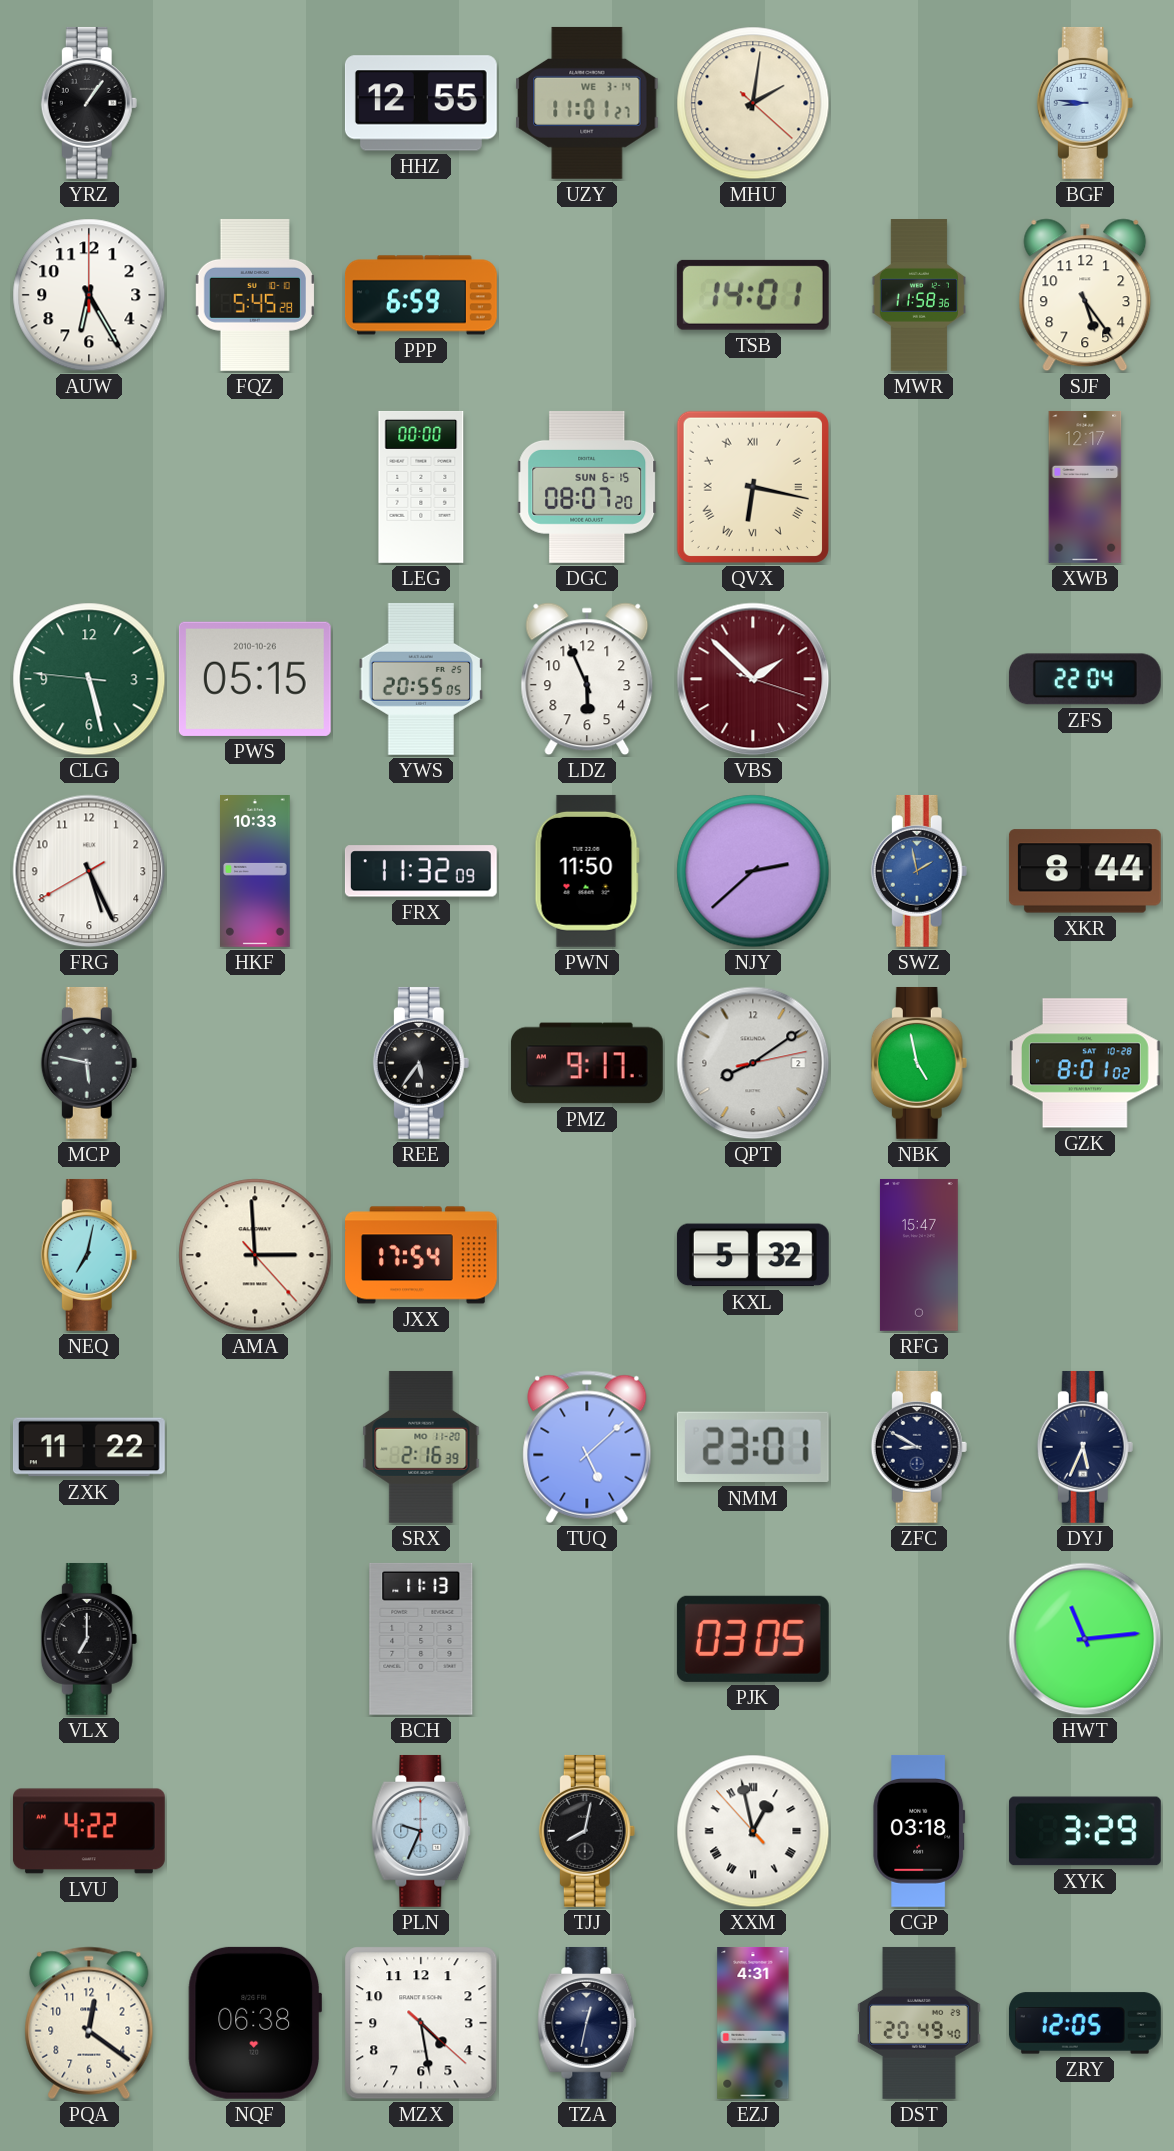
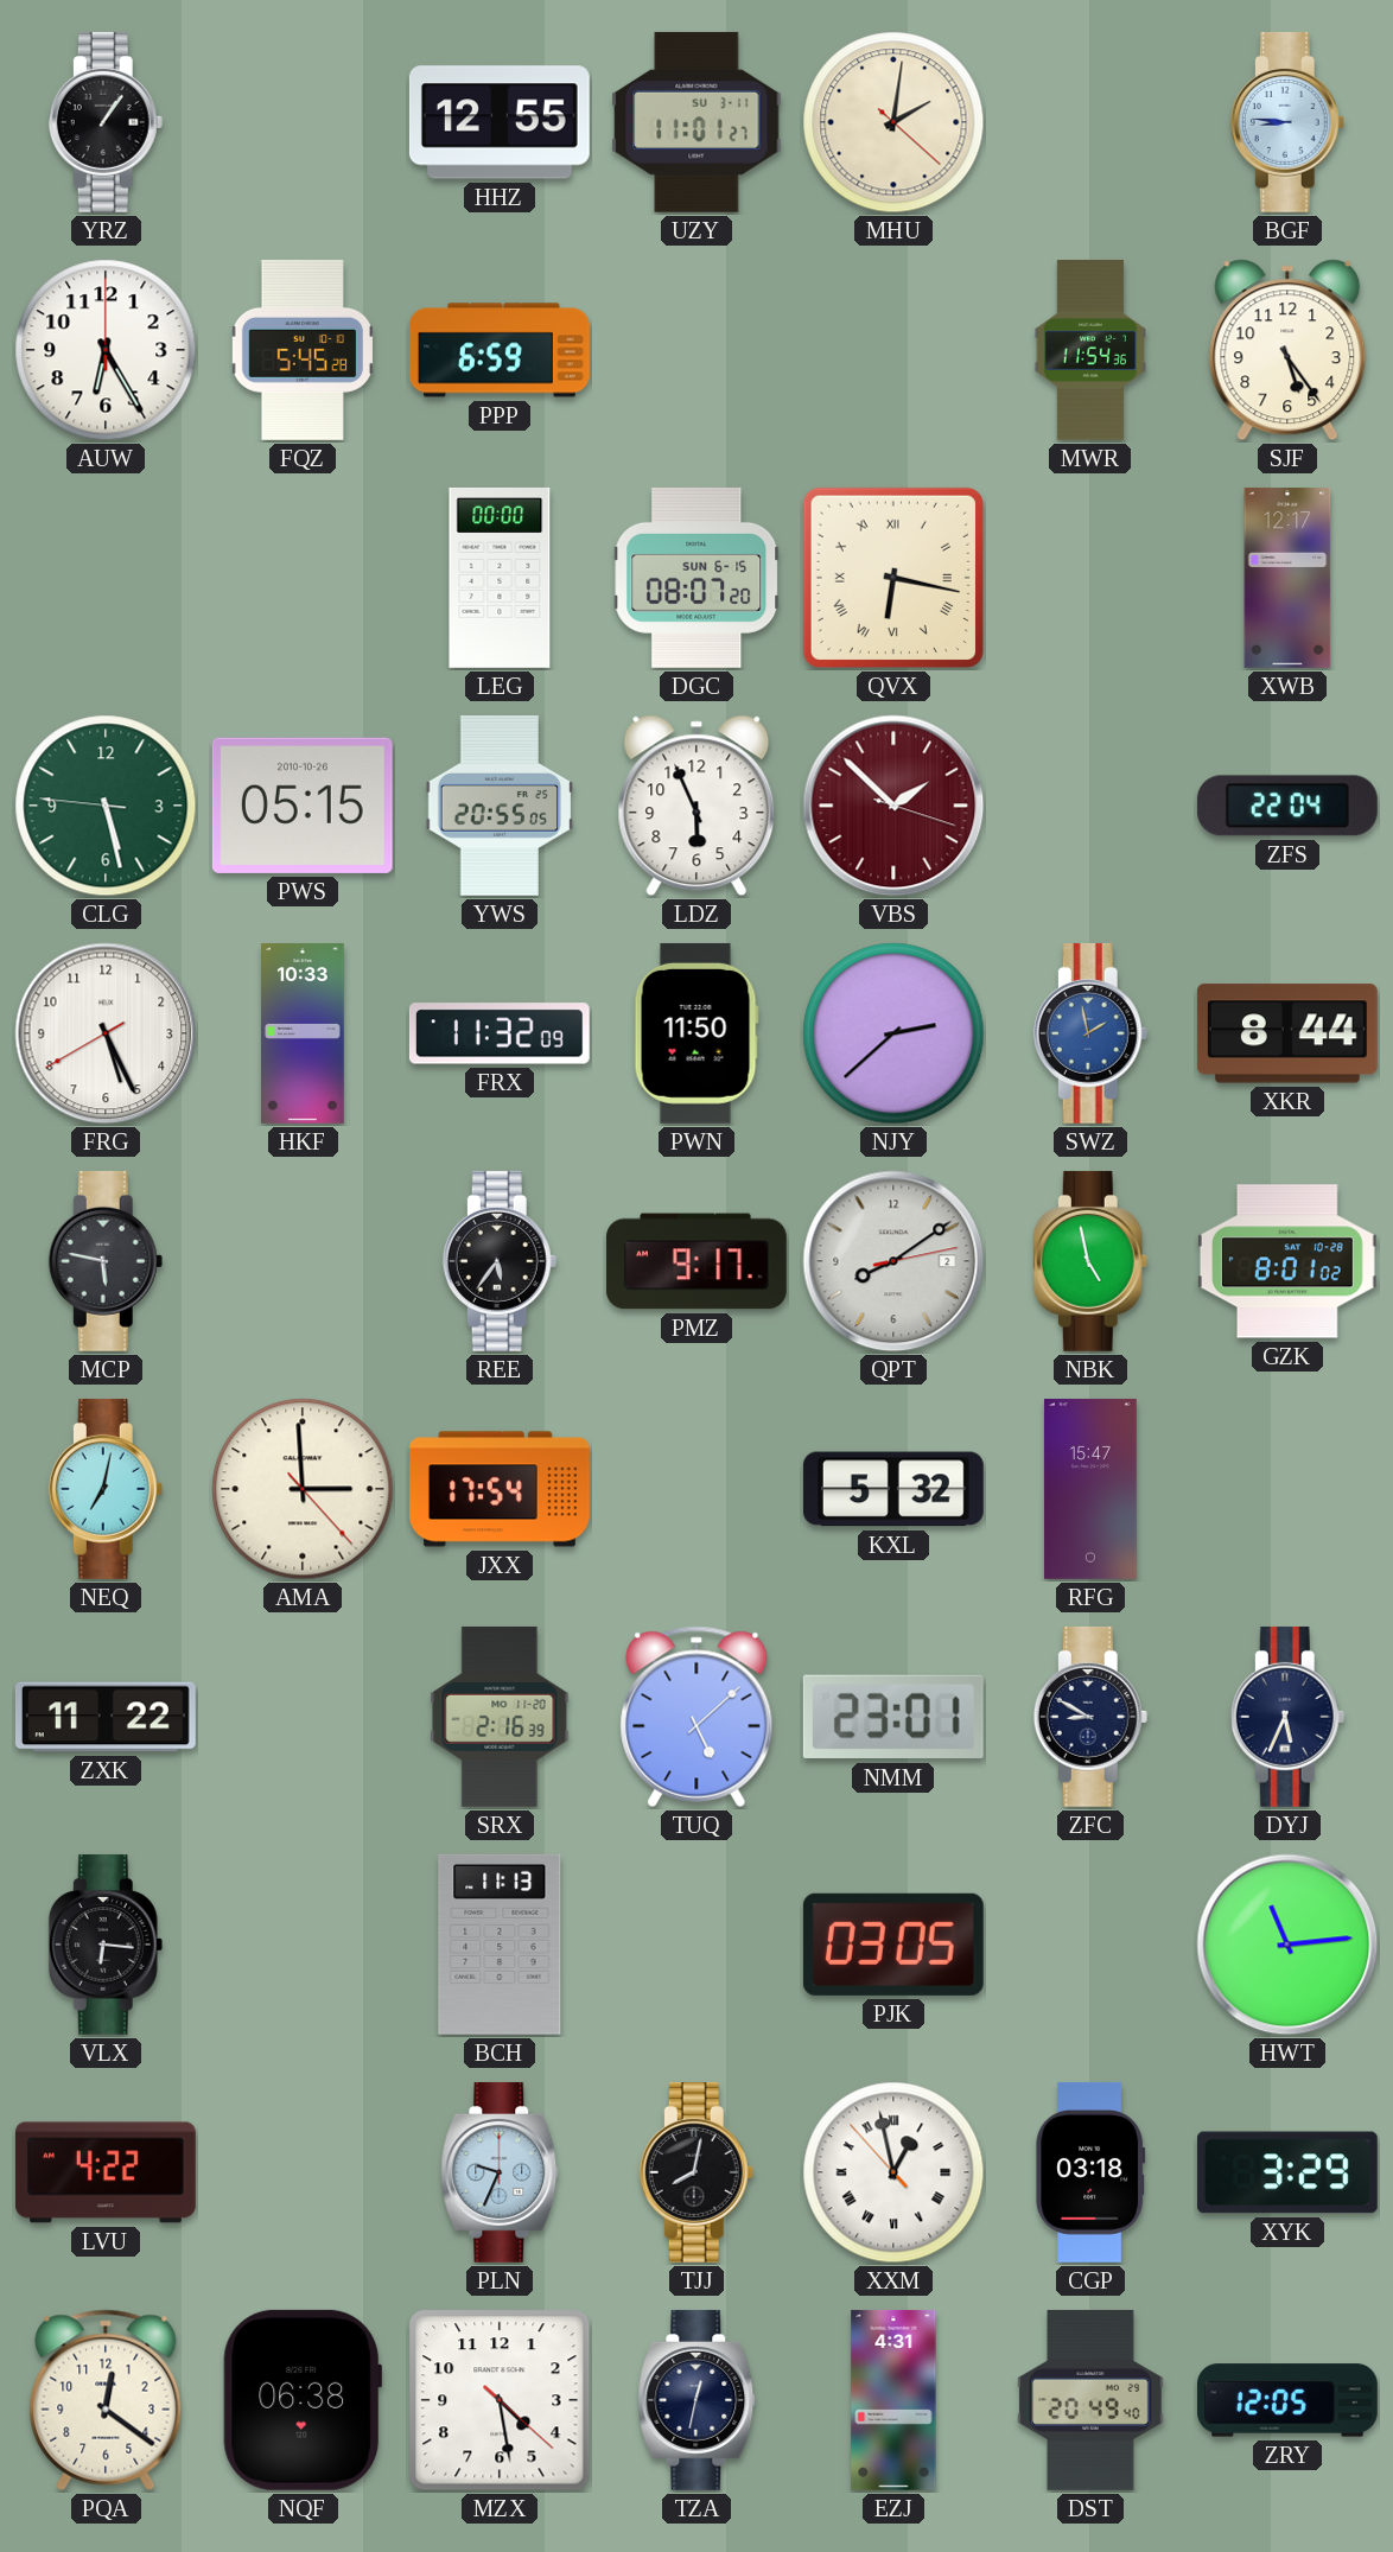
UZY date: WE 3-14 -> SU 3-11 (696, 122)
TSB: 14:01 -> none (753, 295)
MWR: 11:58 -> 11:54 (1090, 351)
VLX: 7:00 -> 6:16 (106, 1945)
